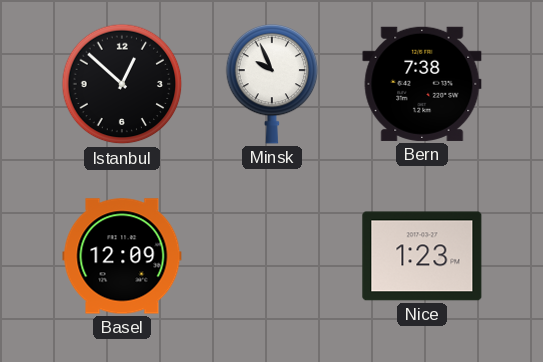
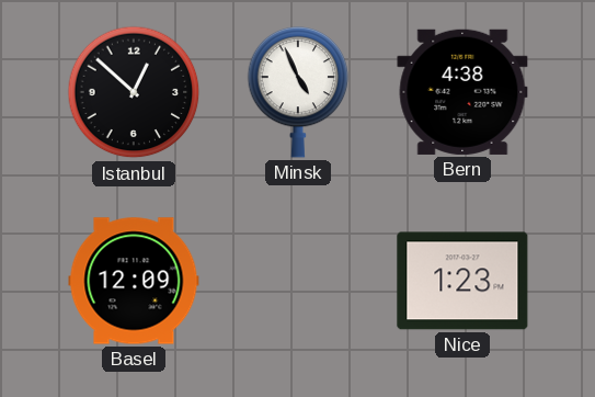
Minsk: 9:56 -> 4:56 (298, 92)
Bern: 7:38 -> 4:38 (462, 92)
